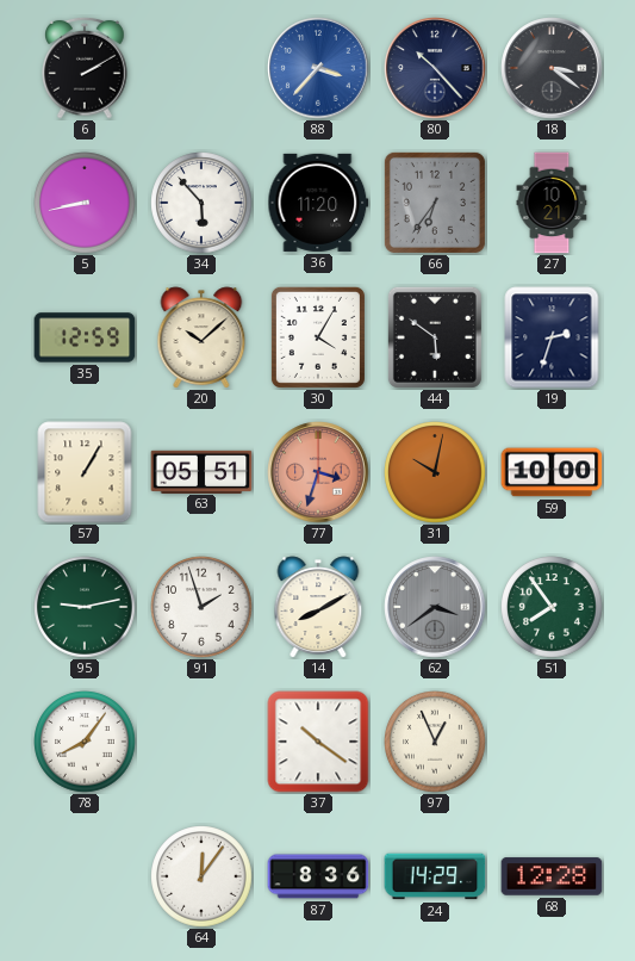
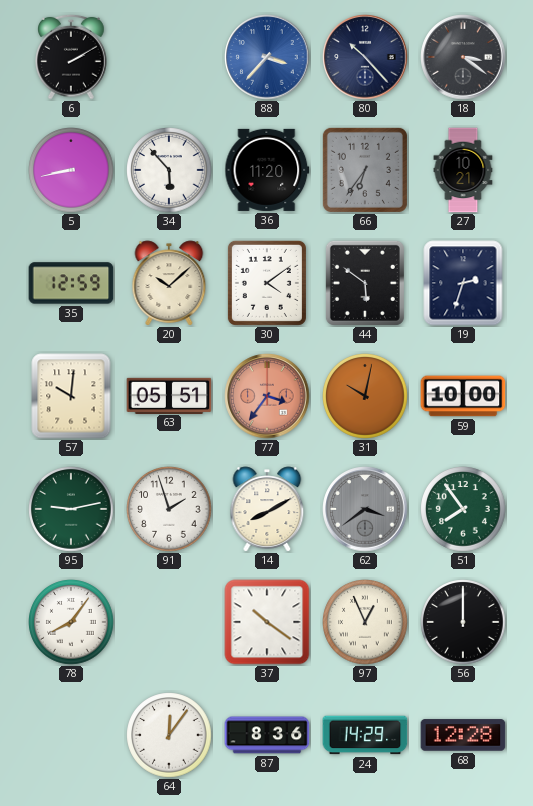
30: 4:05 -> 4:09 (267, 283)
57: 1:05 -> 10:01 (71, 396)
77: 3:33 -> 3:36 (267, 396)
56: none -> 12:00 (463, 622)
